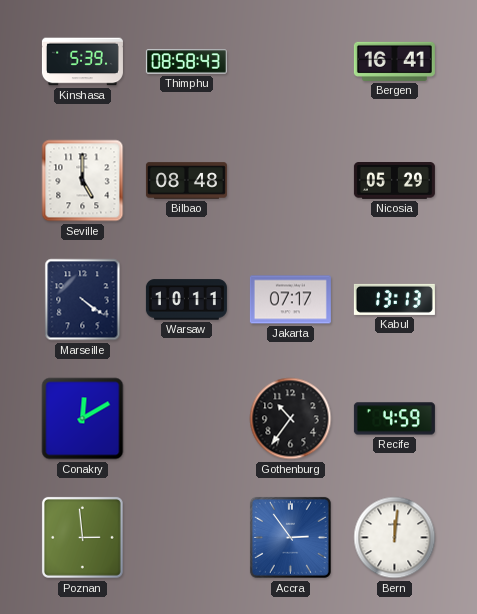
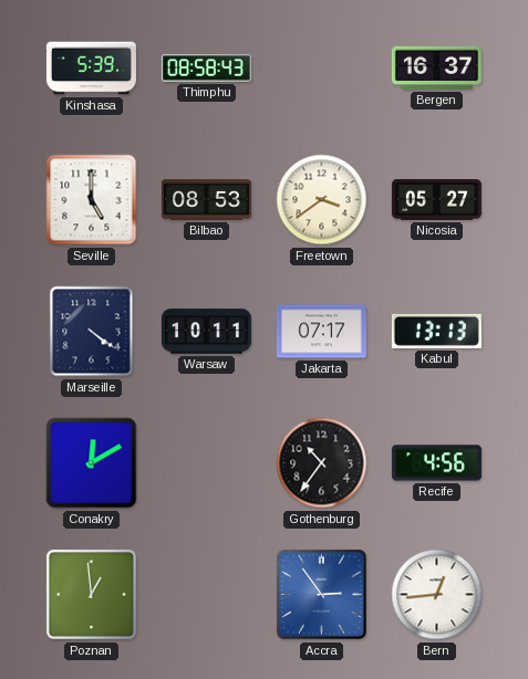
Bergen: 16:41 -> 16:37 (436, 67)
Bilbao: 08:48 -> 08:53 (206, 200)
Freetown: none -> 3:39 (322, 200)
Nicosia: 05:29 -> 05:27 (436, 200)
Recife: 4:59 -> 4:56 (436, 463)
Poznan: 2:59 -> 12:59 (91, 594)
Bern: 12:01 -> 12:44 (437, 595)
